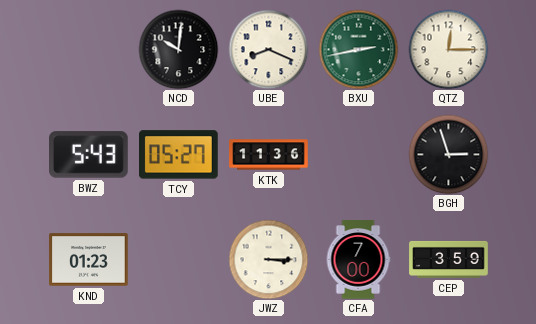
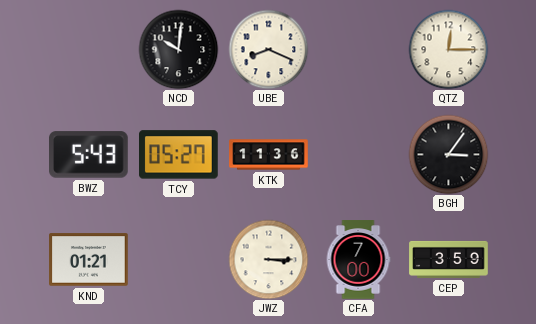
BXU: 2:43 -> none (358, 49)
BGH: 2:57 -> 3:06 (448, 154)
KND: 01:23 -> 01:21 (89, 260)
